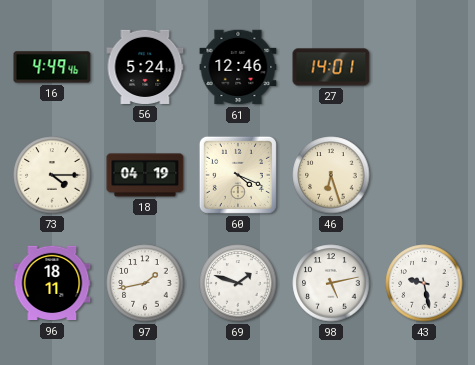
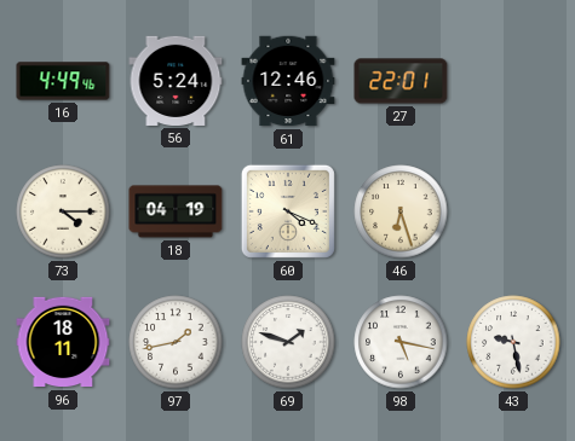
27: 14:01 -> 22:01 (401, 81)
98: 5:13 -> 5:17 (401, 342)
